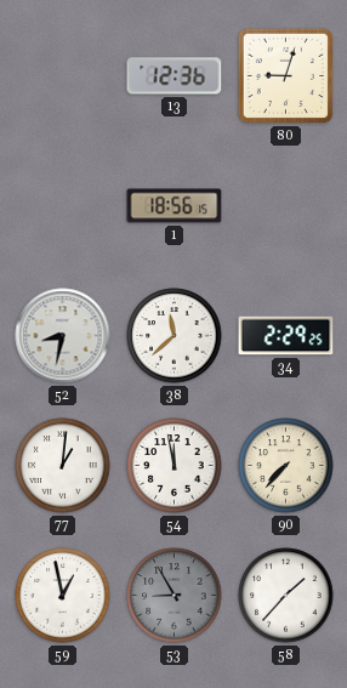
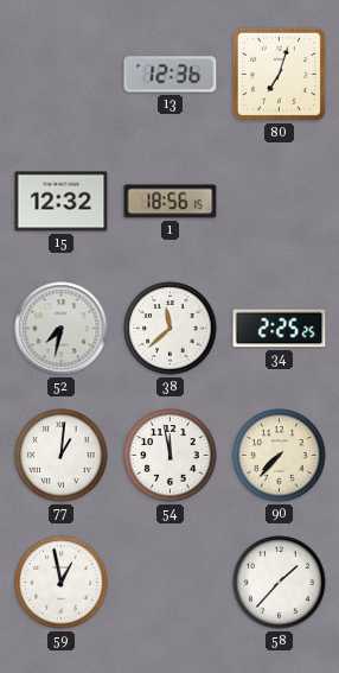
80: 9:03 -> 7:03 (279, 74)
15: none -> 12:32 (62, 202)
52: 8:32 -> 7:32 (62, 329)
34: 2:29 -> 2:25 (280, 329)
53: 8:55 -> none (175, 596)
